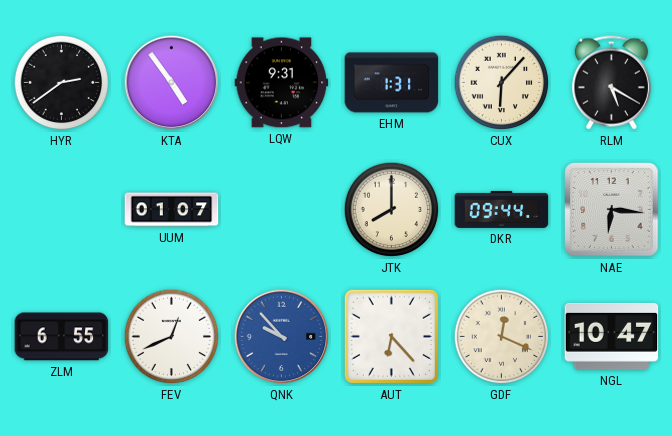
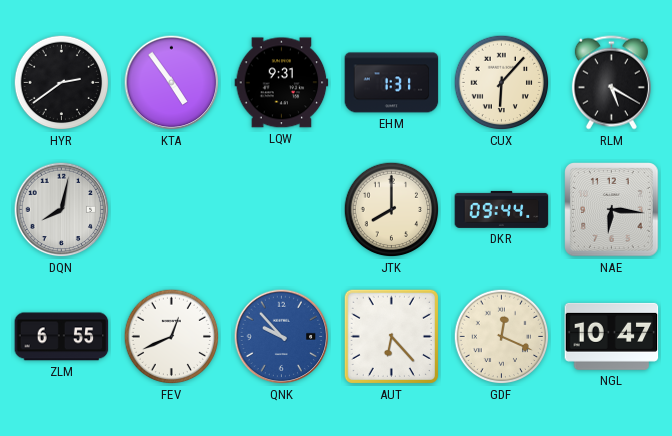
DQN: none -> 8:02 (62, 210)
UUM: 01:07 -> none (172, 210)
